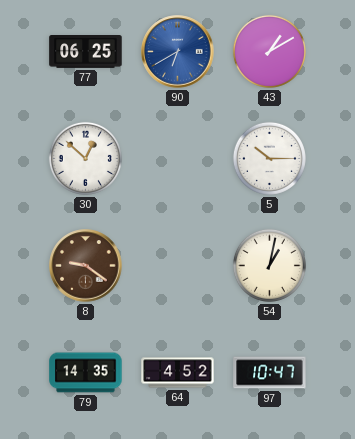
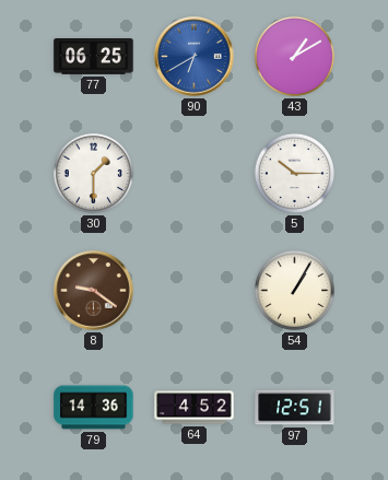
30: 12:52 -> 1:30 (93, 173)
54: 1:02 -> 1:05 (294, 290)
79: 14:35 -> 14:36 (94, 408)
97: 10:47 -> 12:51 (295, 408)
